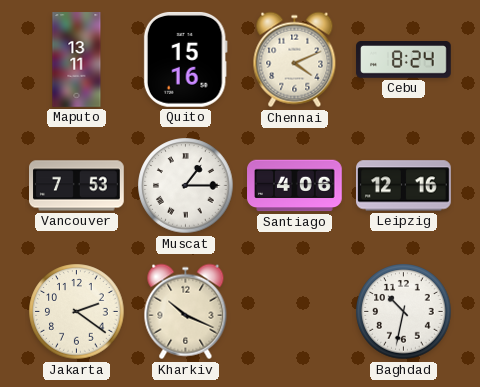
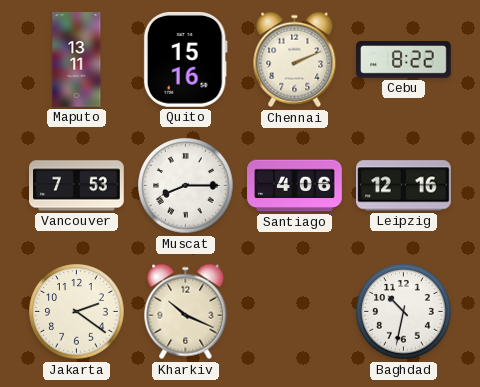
Chennai: 4:11 -> 2:11 (295, 60)
Cebu: 8:24 -> 8:22 (404, 60)
Muscat: 1:15 -> 8:15 (186, 186)
